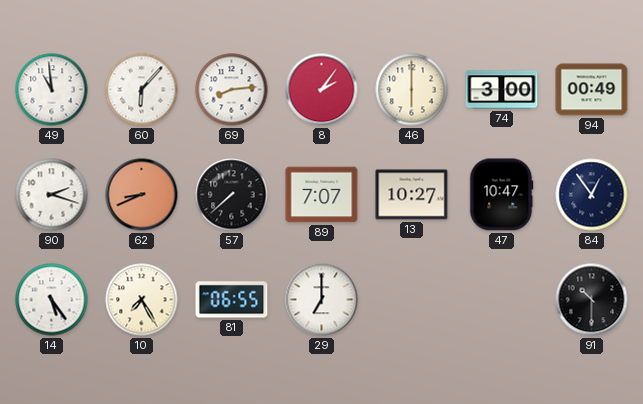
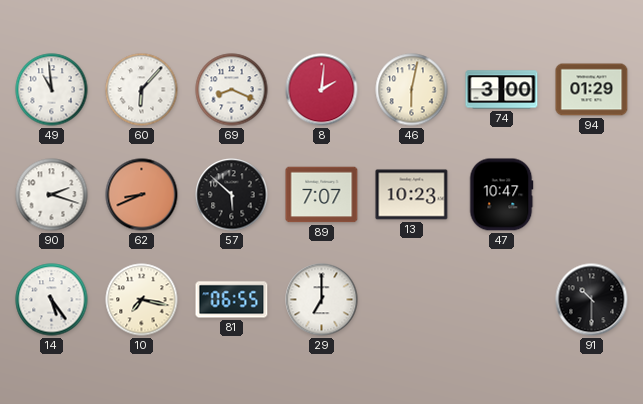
69: 8:14 -> 8:19 (232, 90)
8: 2:06 -> 2:01 (322, 90)
46: 6:00 -> 6:02 (412, 90)
94: 00:49 -> 01:29 (592, 90)
57: 7:38 -> 5:52 (232, 195)
13: 10:27 -> 10:23 (412, 195)
84: 12:54 -> none (592, 195)
10: 7:25 -> 7:17 (142, 300)
